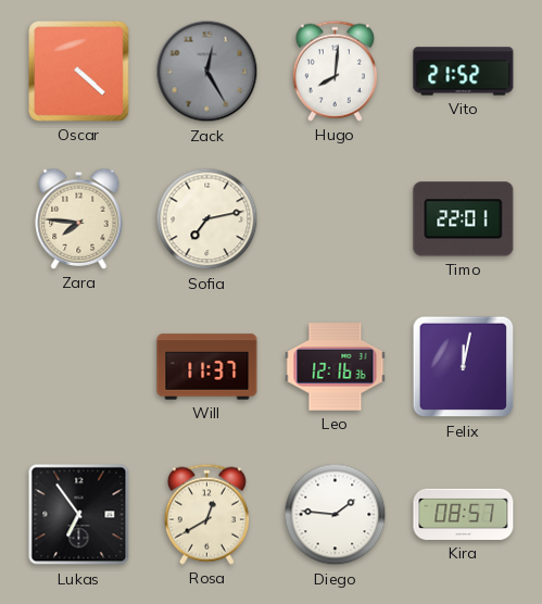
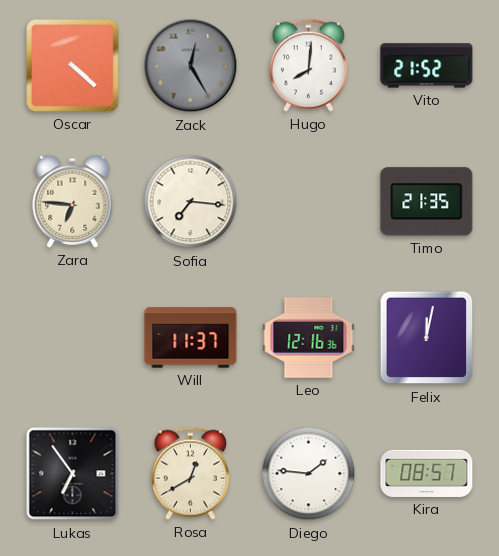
Zara: 7:46 -> 6:46 (73, 201)
Sofia: 7:13 -> 7:16 (191, 202)
Timo: 22:01 -> 21:35 (427, 202)
